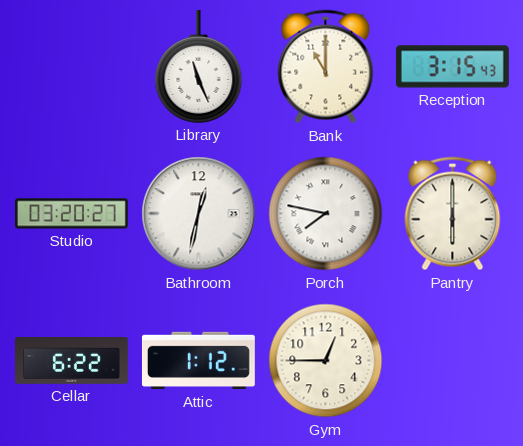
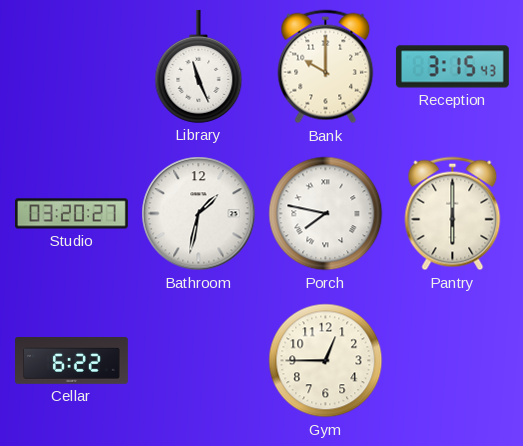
Bank: 11:00 -> 10:00 (326, 67)
Bathroom: 12:32 -> 1:32 (199, 214)
Attic: 1:12 -> none (198, 361)
